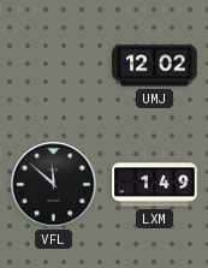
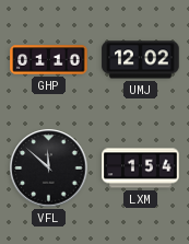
GHP: none -> 01:10 (49, 60)
LXM: 1:49 -> 1:54 (141, 169)
